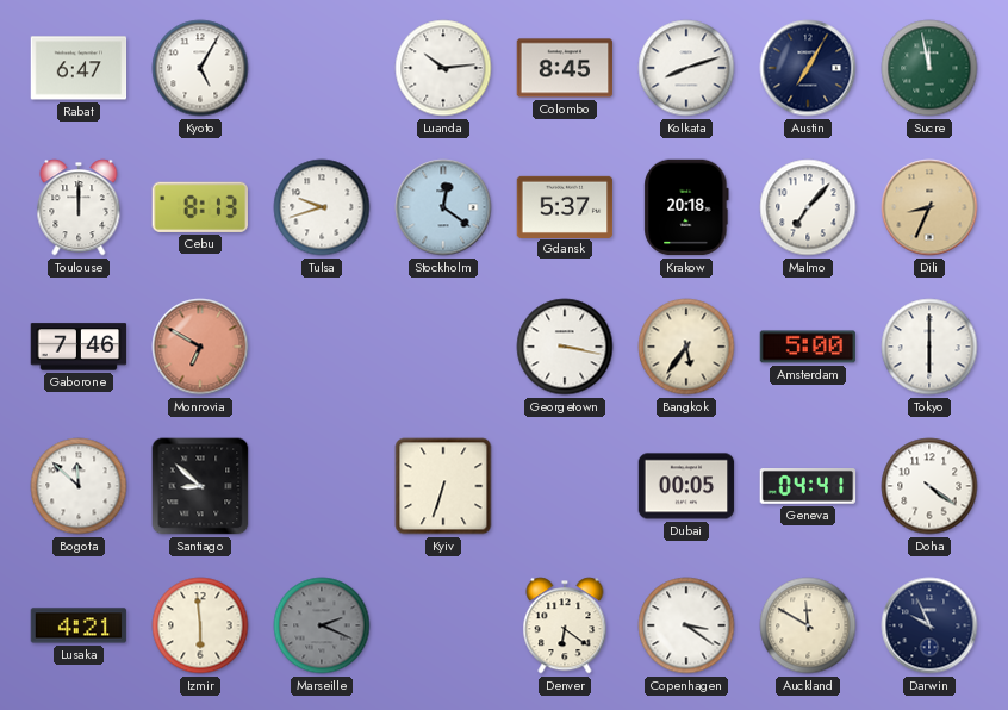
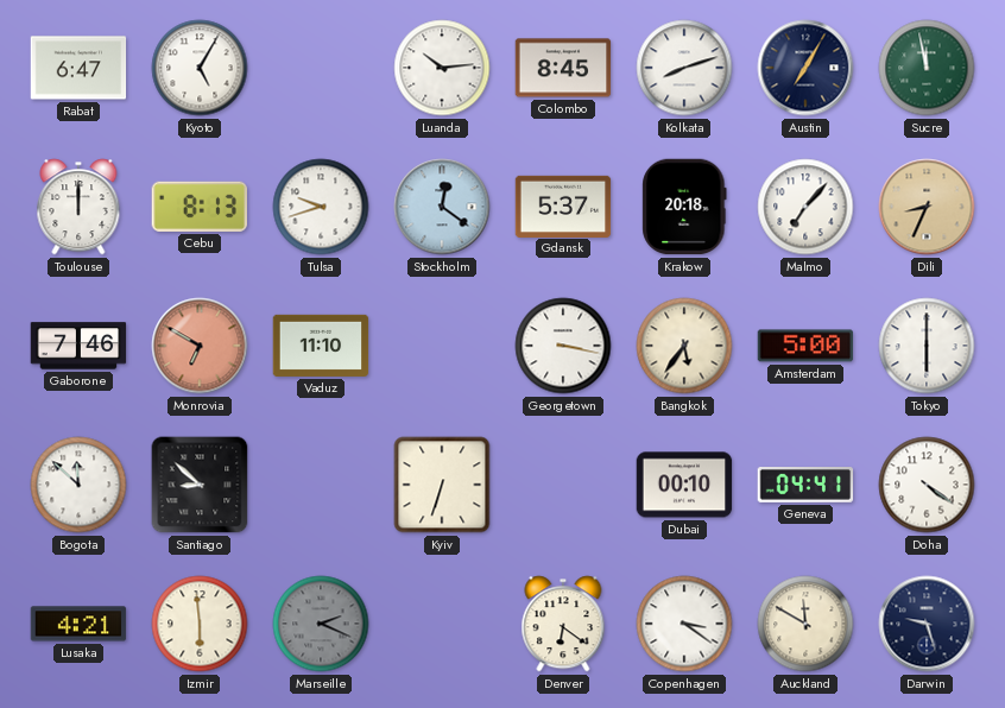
Vaduz: none -> 11:10 (321, 346)
Dubai: 00:05 -> 00:10 (684, 485)
Darwin: 9:56 -> 9:27 (927, 624)
